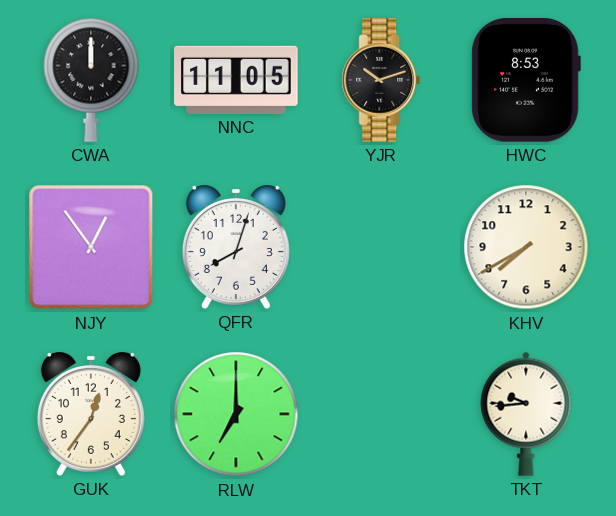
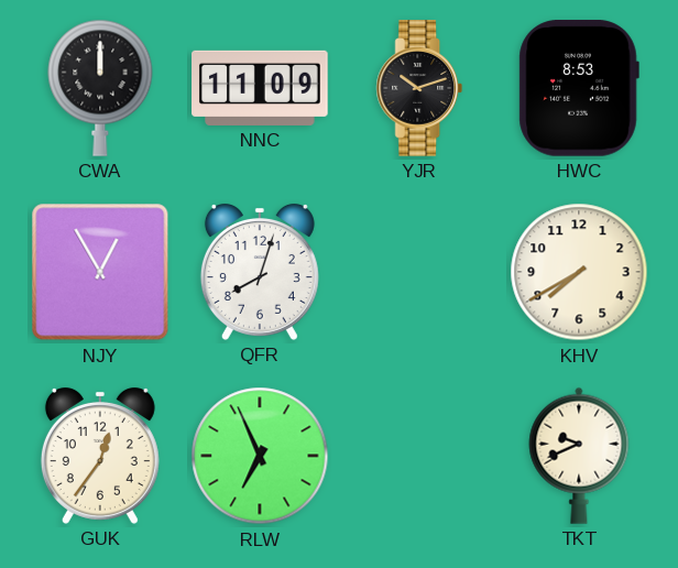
NNC: 11:05 -> 11:09 (260, 88)
NJY: 12:54 -> 12:55 (100, 272)
RLW: 7:00 -> 6:56 (260, 456)
TKT: 9:44 -> 9:41 (579, 456)
